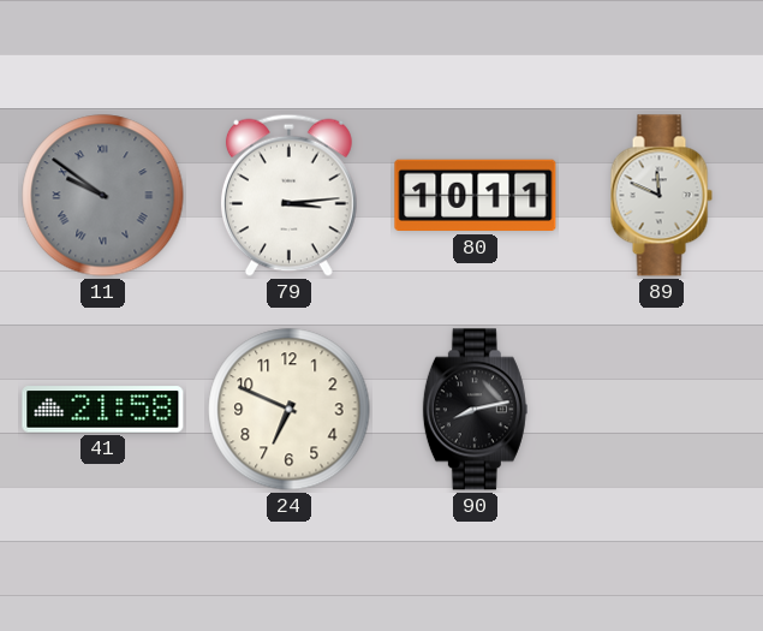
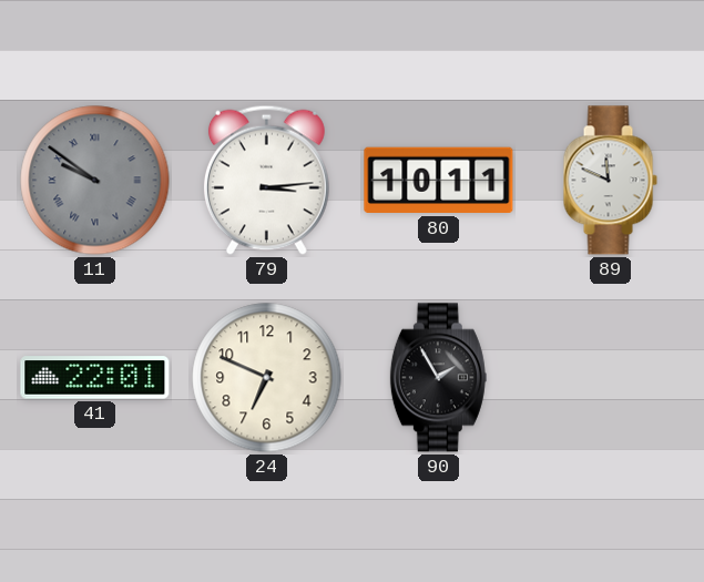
41: 21:58 -> 22:01 (95, 378)
90: 8:13 -> 1:55 (438, 378)
